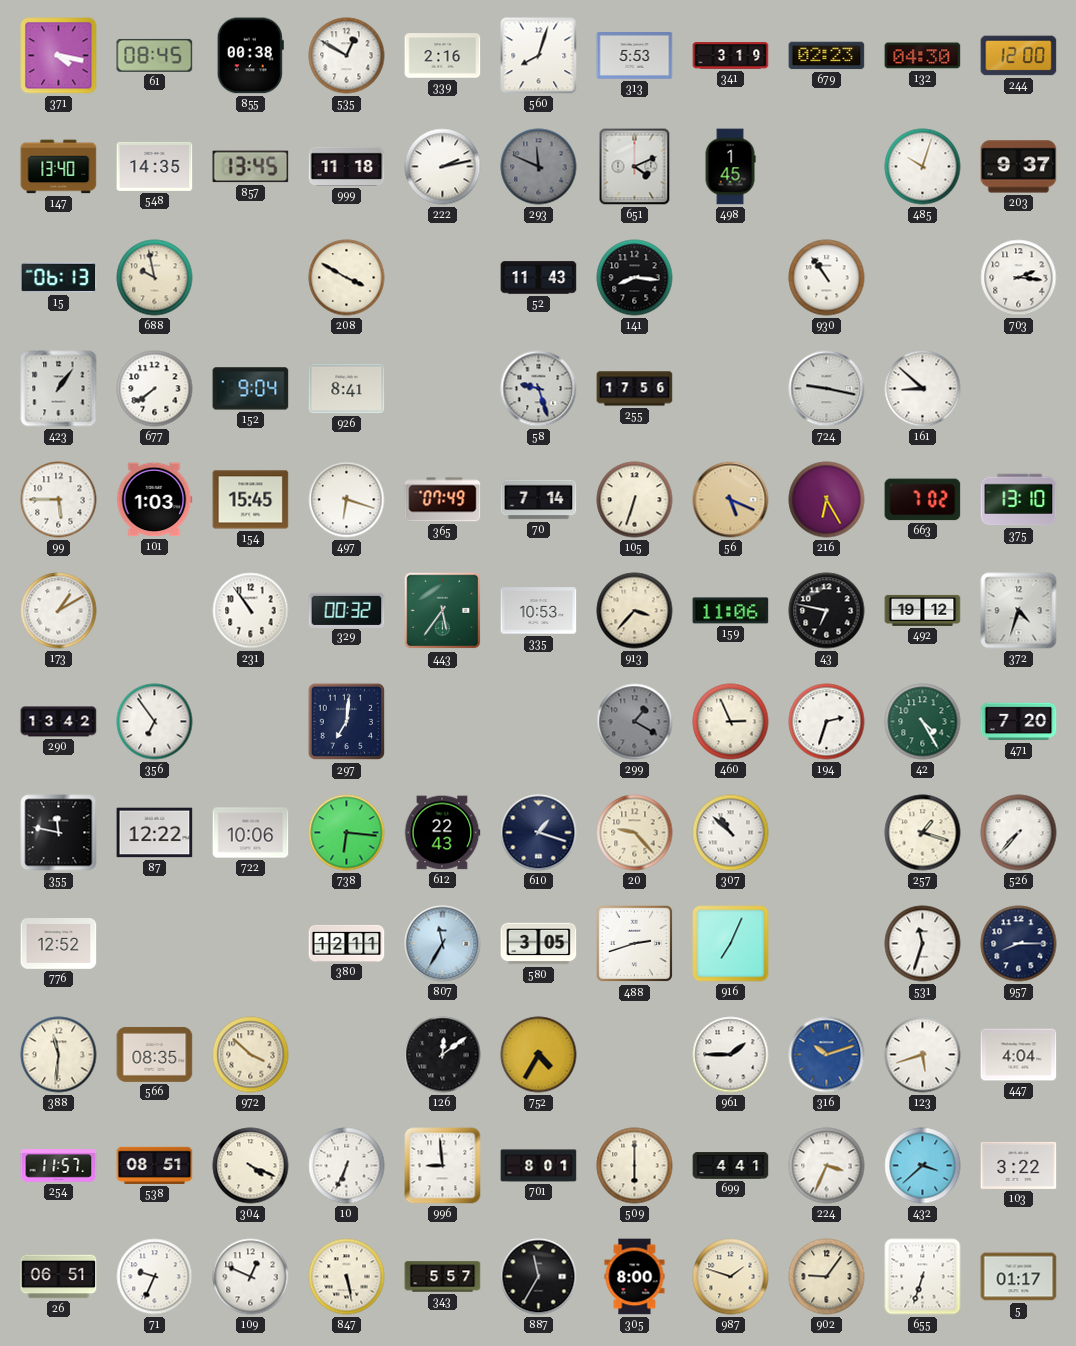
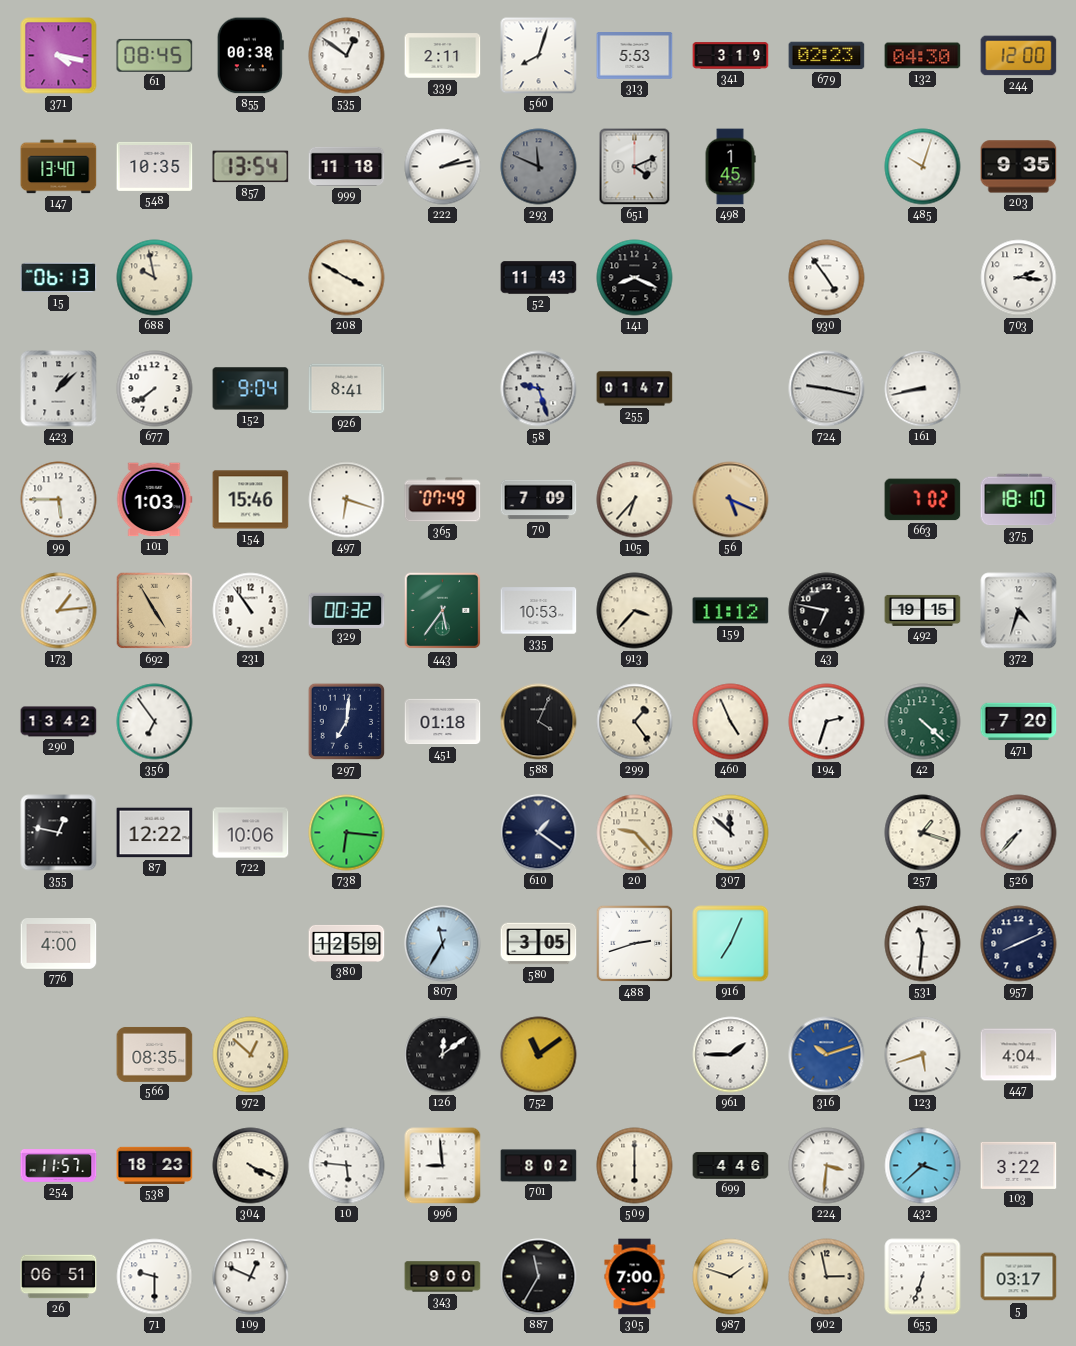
535: 12:50 -> 12:51 (347, 56)
339: 2:16 -> 2:11 (443, 56)
548: 14:35 -> 10:35 (155, 166)
857: 13:45 -> 13:54 (251, 167)
203: 9:37 -> 9:35 (1019, 167)
141: 8:16 -> 8:19 (635, 278)
930: 10:54 -> 4:54 (827, 278)
423: 1:06 -> 1:08 (59, 389)
255: 17:56 -> 01:47 (635, 389)
161: 8:52 -> 8:43 (923, 389)
154: 15:45 -> 15:46 (251, 500)
70: 7:14 -> 7:09 (539, 500)
105: 6:33 -> 6:37 (635, 500)
216: 6:25 -> none (827, 500)
375: 13:10 -> 18:10 (1019, 500)
173: 1:10 -> 1:14 (59, 611)
692: none -> 4:55 (155, 611)
159: 11:06 -> 11:12 (731, 611)
492: 19:12 -> 19:15 (923, 610)
451: none -> 01:18 (443, 722)
588: none -> 4:04 (539, 722)
299: 1:20 -> 1:24 (635, 722)
299 dial: grey -> cream (635, 722)
460: 2:56 -> 4:56 (731, 722)
42: 4:25 -> 4:22 (923, 722)
355: 11:47 -> 12:47 (59, 833)
612: 22:43 -> none (442, 833)
610: 1:18 -> 1:21 (539, 833)
307: 10:52 -> 11:52 (731, 833)
776: 12:52 -> 4:00 (59, 944)
380: 12:11 -> 12:59 (347, 943)
531: 11:33 -> 11:31 (923, 944)
957: 8:15 -> 8:11 (1019, 944)
388: 11:31 -> none (59, 1055)
972: 3:52 -> 12:52 (251, 1055)
752: 4:35 -> 11:09 (539, 1055)
538: 08:51 -> 18:23 (155, 1165)
10: 6:34 -> 5:46 (347, 1166)
701: 8:01 -> 8:02 (539, 1166)
699: 4:41 -> 4:46 (731, 1166)
224: 3:34 -> 3:31 (827, 1166)
71: 9:34 -> 9:30 (155, 1277)
847: 5:28 -> none (347, 1277)
343: 5:57 -> 9:00 (443, 1277)
305: 8:00 -> 7:00 (635, 1277)
902: 9:06 -> 2:58 (827, 1277)
5: 01:17 -> 03:17 (1019, 1277)
